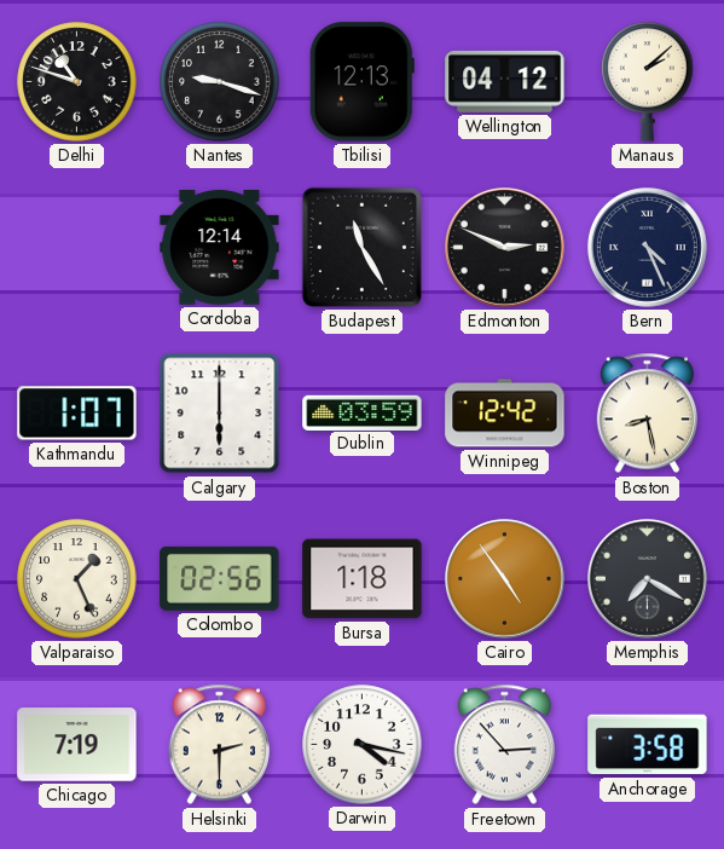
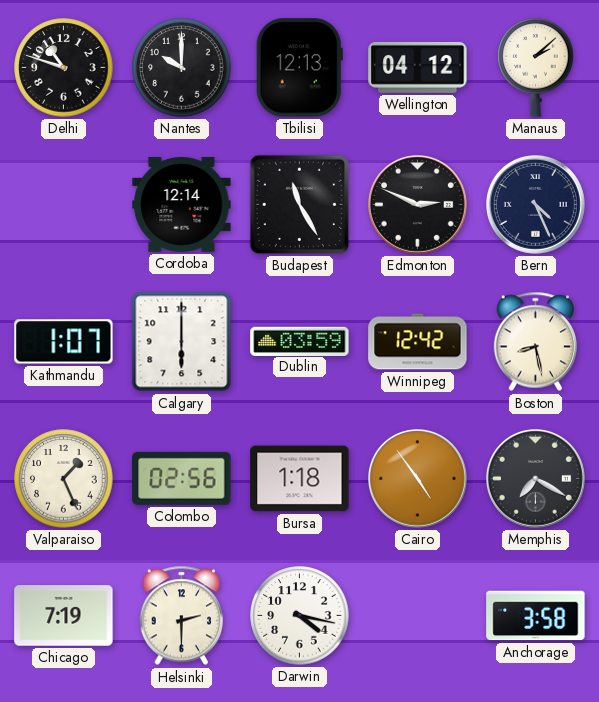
Nantes: 9:18 -> 10:00 (182, 68)
Freetown: 2:53 -> none (505, 745)
